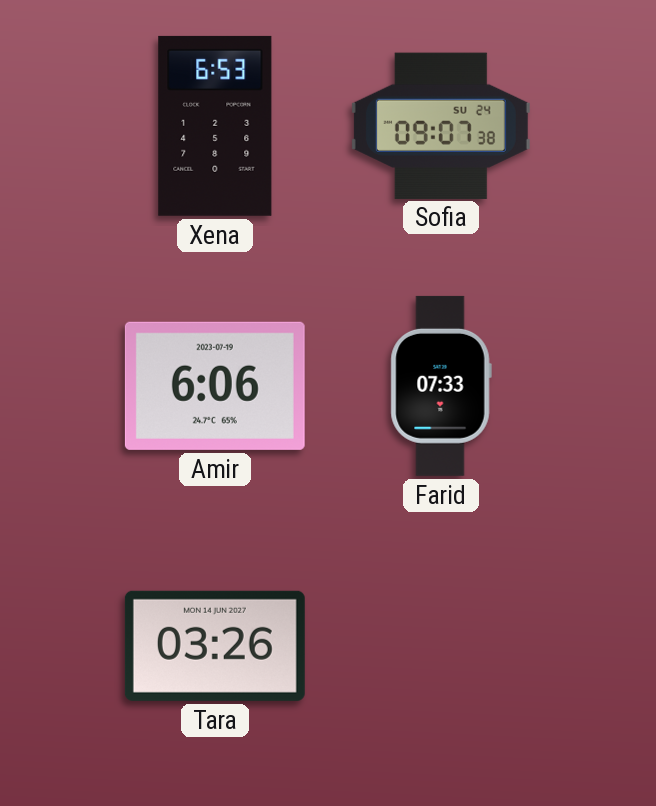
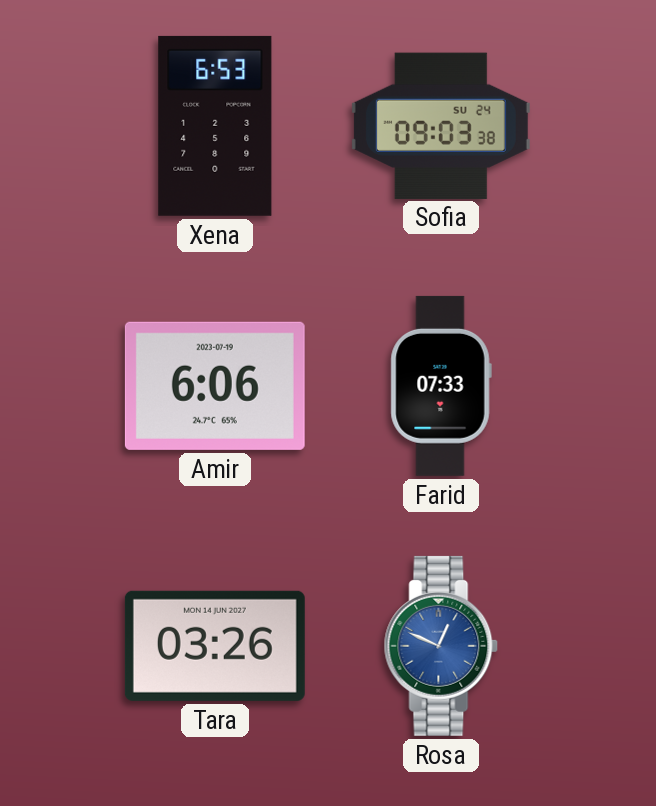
Sofia: 09:07 -> 09:03 (441, 125)
Rosa: none -> 12:49 (441, 646)
